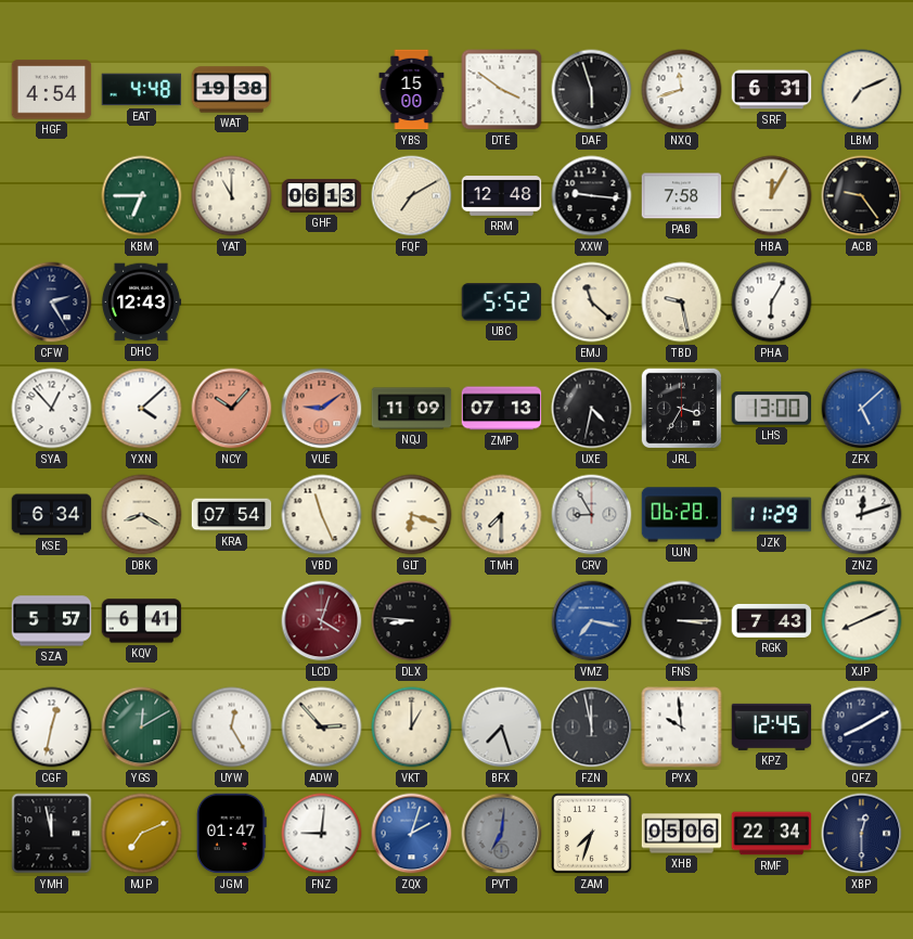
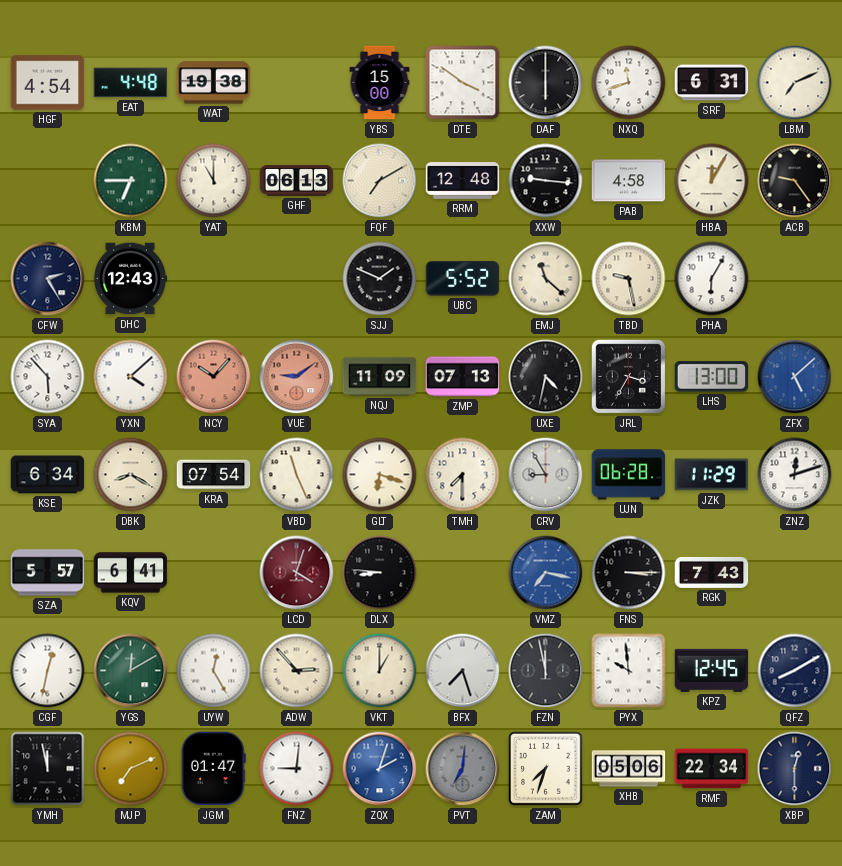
DAF: 5:57 -> 6:00 (546, 83)
PAB: 7:58 -> 4:58 (629, 181)
SJJ: none -> 1:49 (380, 279)
SYA: 12:53 -> 5:53 (48, 377)
XJP: 8:11 -> none (862, 621)
